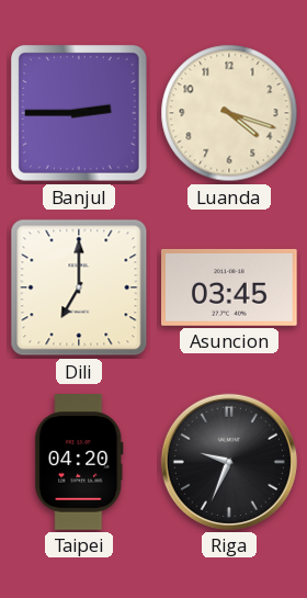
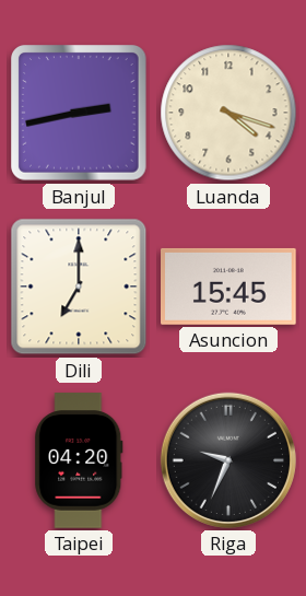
Banjul: 2:45 -> 2:43 (80, 114)
Asuncion: 03:45 -> 15:45 (229, 287)
